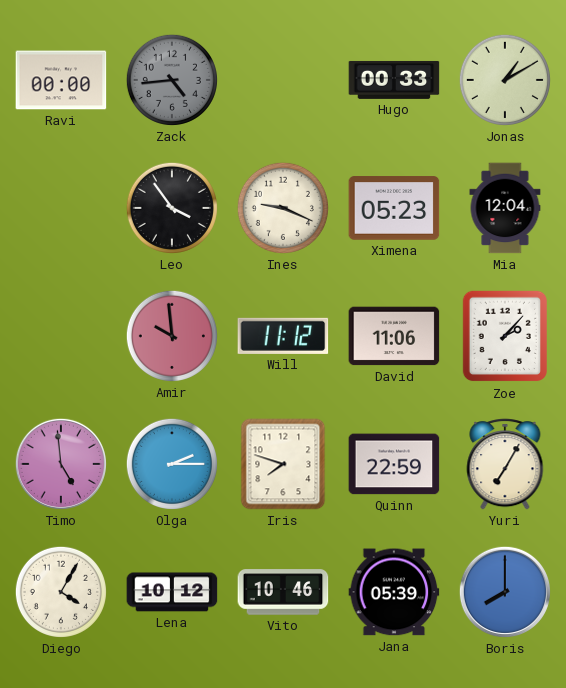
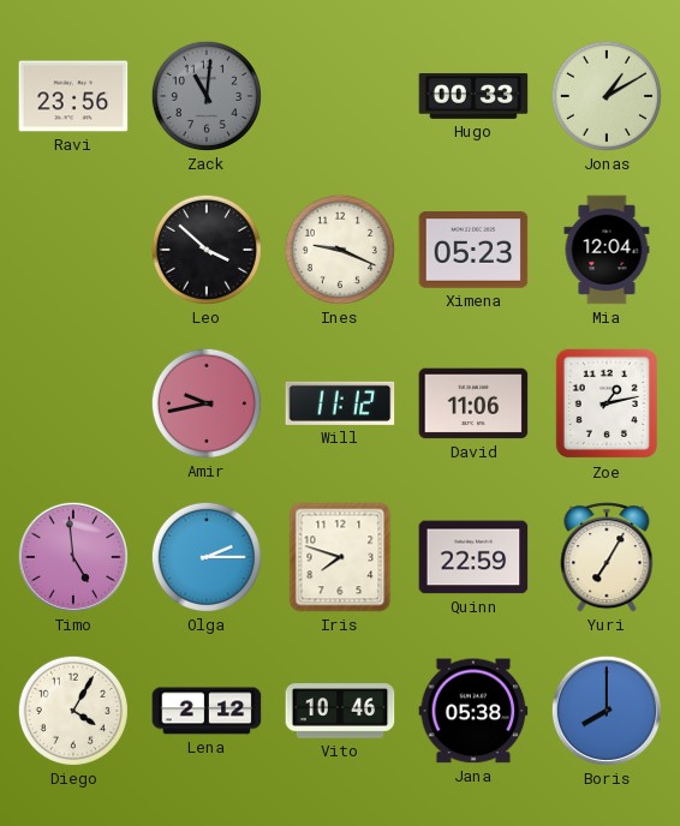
Ravi: 00:00 -> 23:56 (73, 96)
Zack: 4:44 -> 11:01 (207, 96)
Leo: 3:54 -> 3:52 (207, 250)
Amir: 9:59 -> 9:43 (207, 403)
Zoe: 2:07 -> 1:13 (606, 403)
Lena: 10:12 -> 2:12 (207, 711)
Jana: 05:39 -> 05:38 (473, 711)
